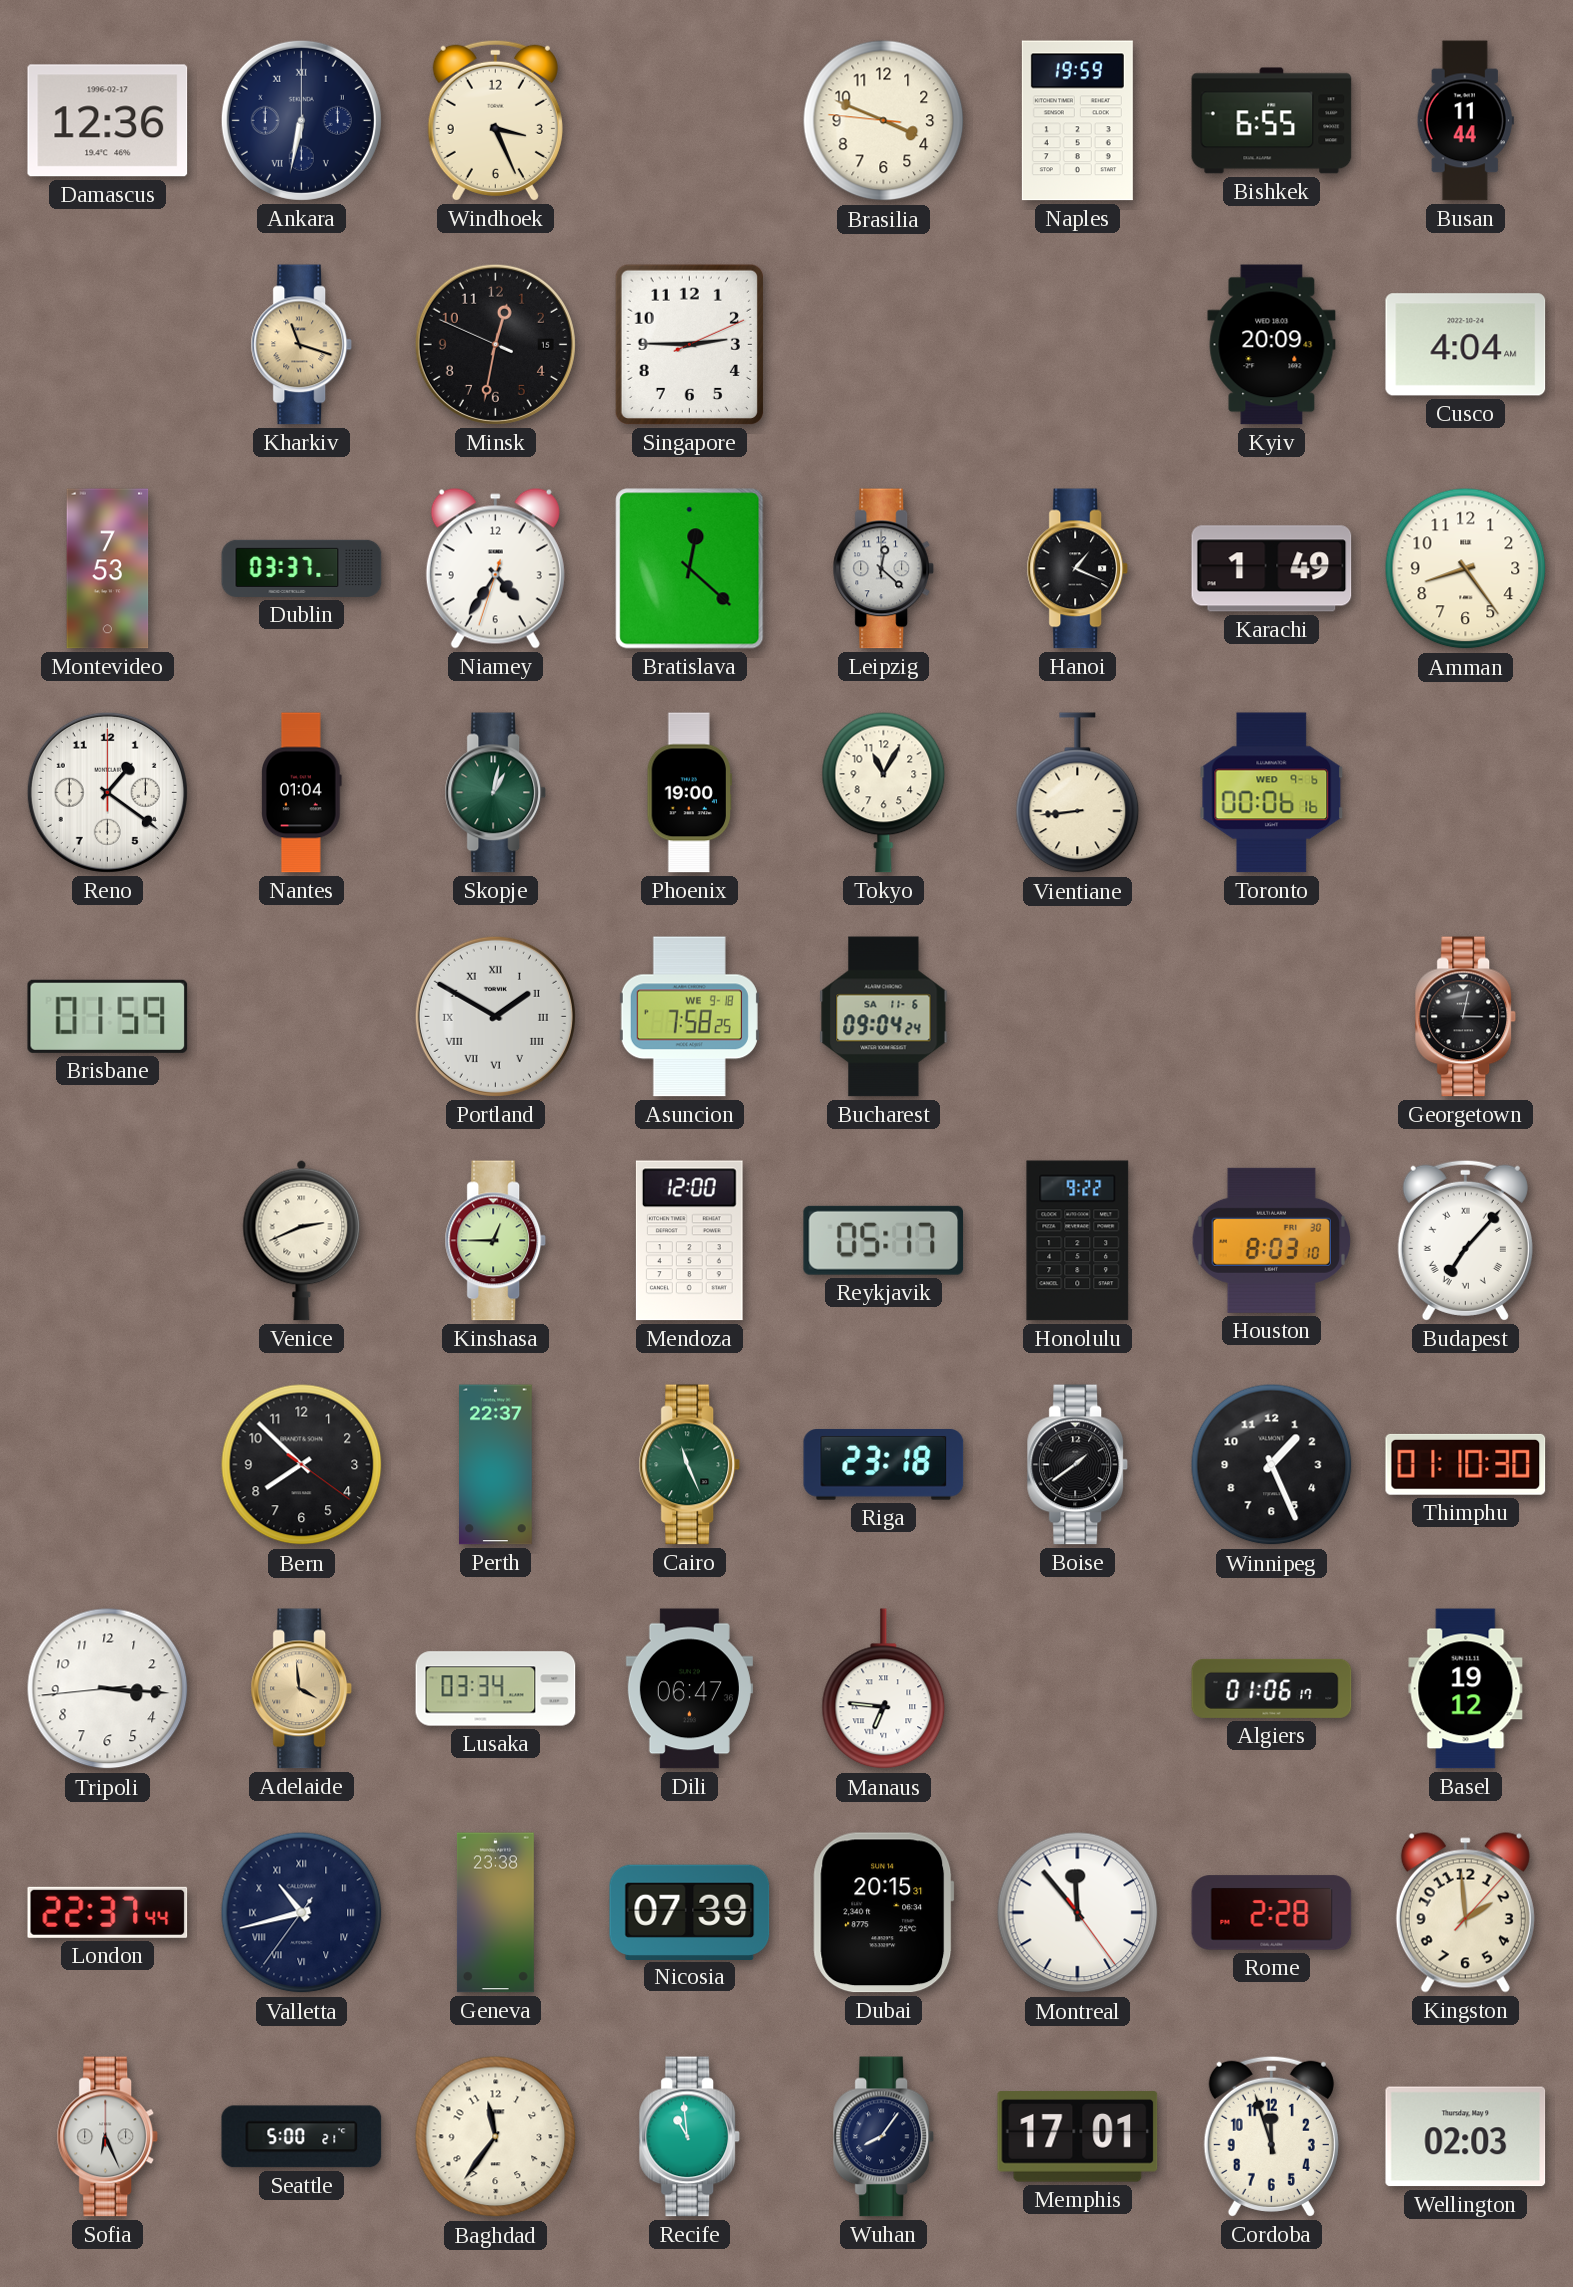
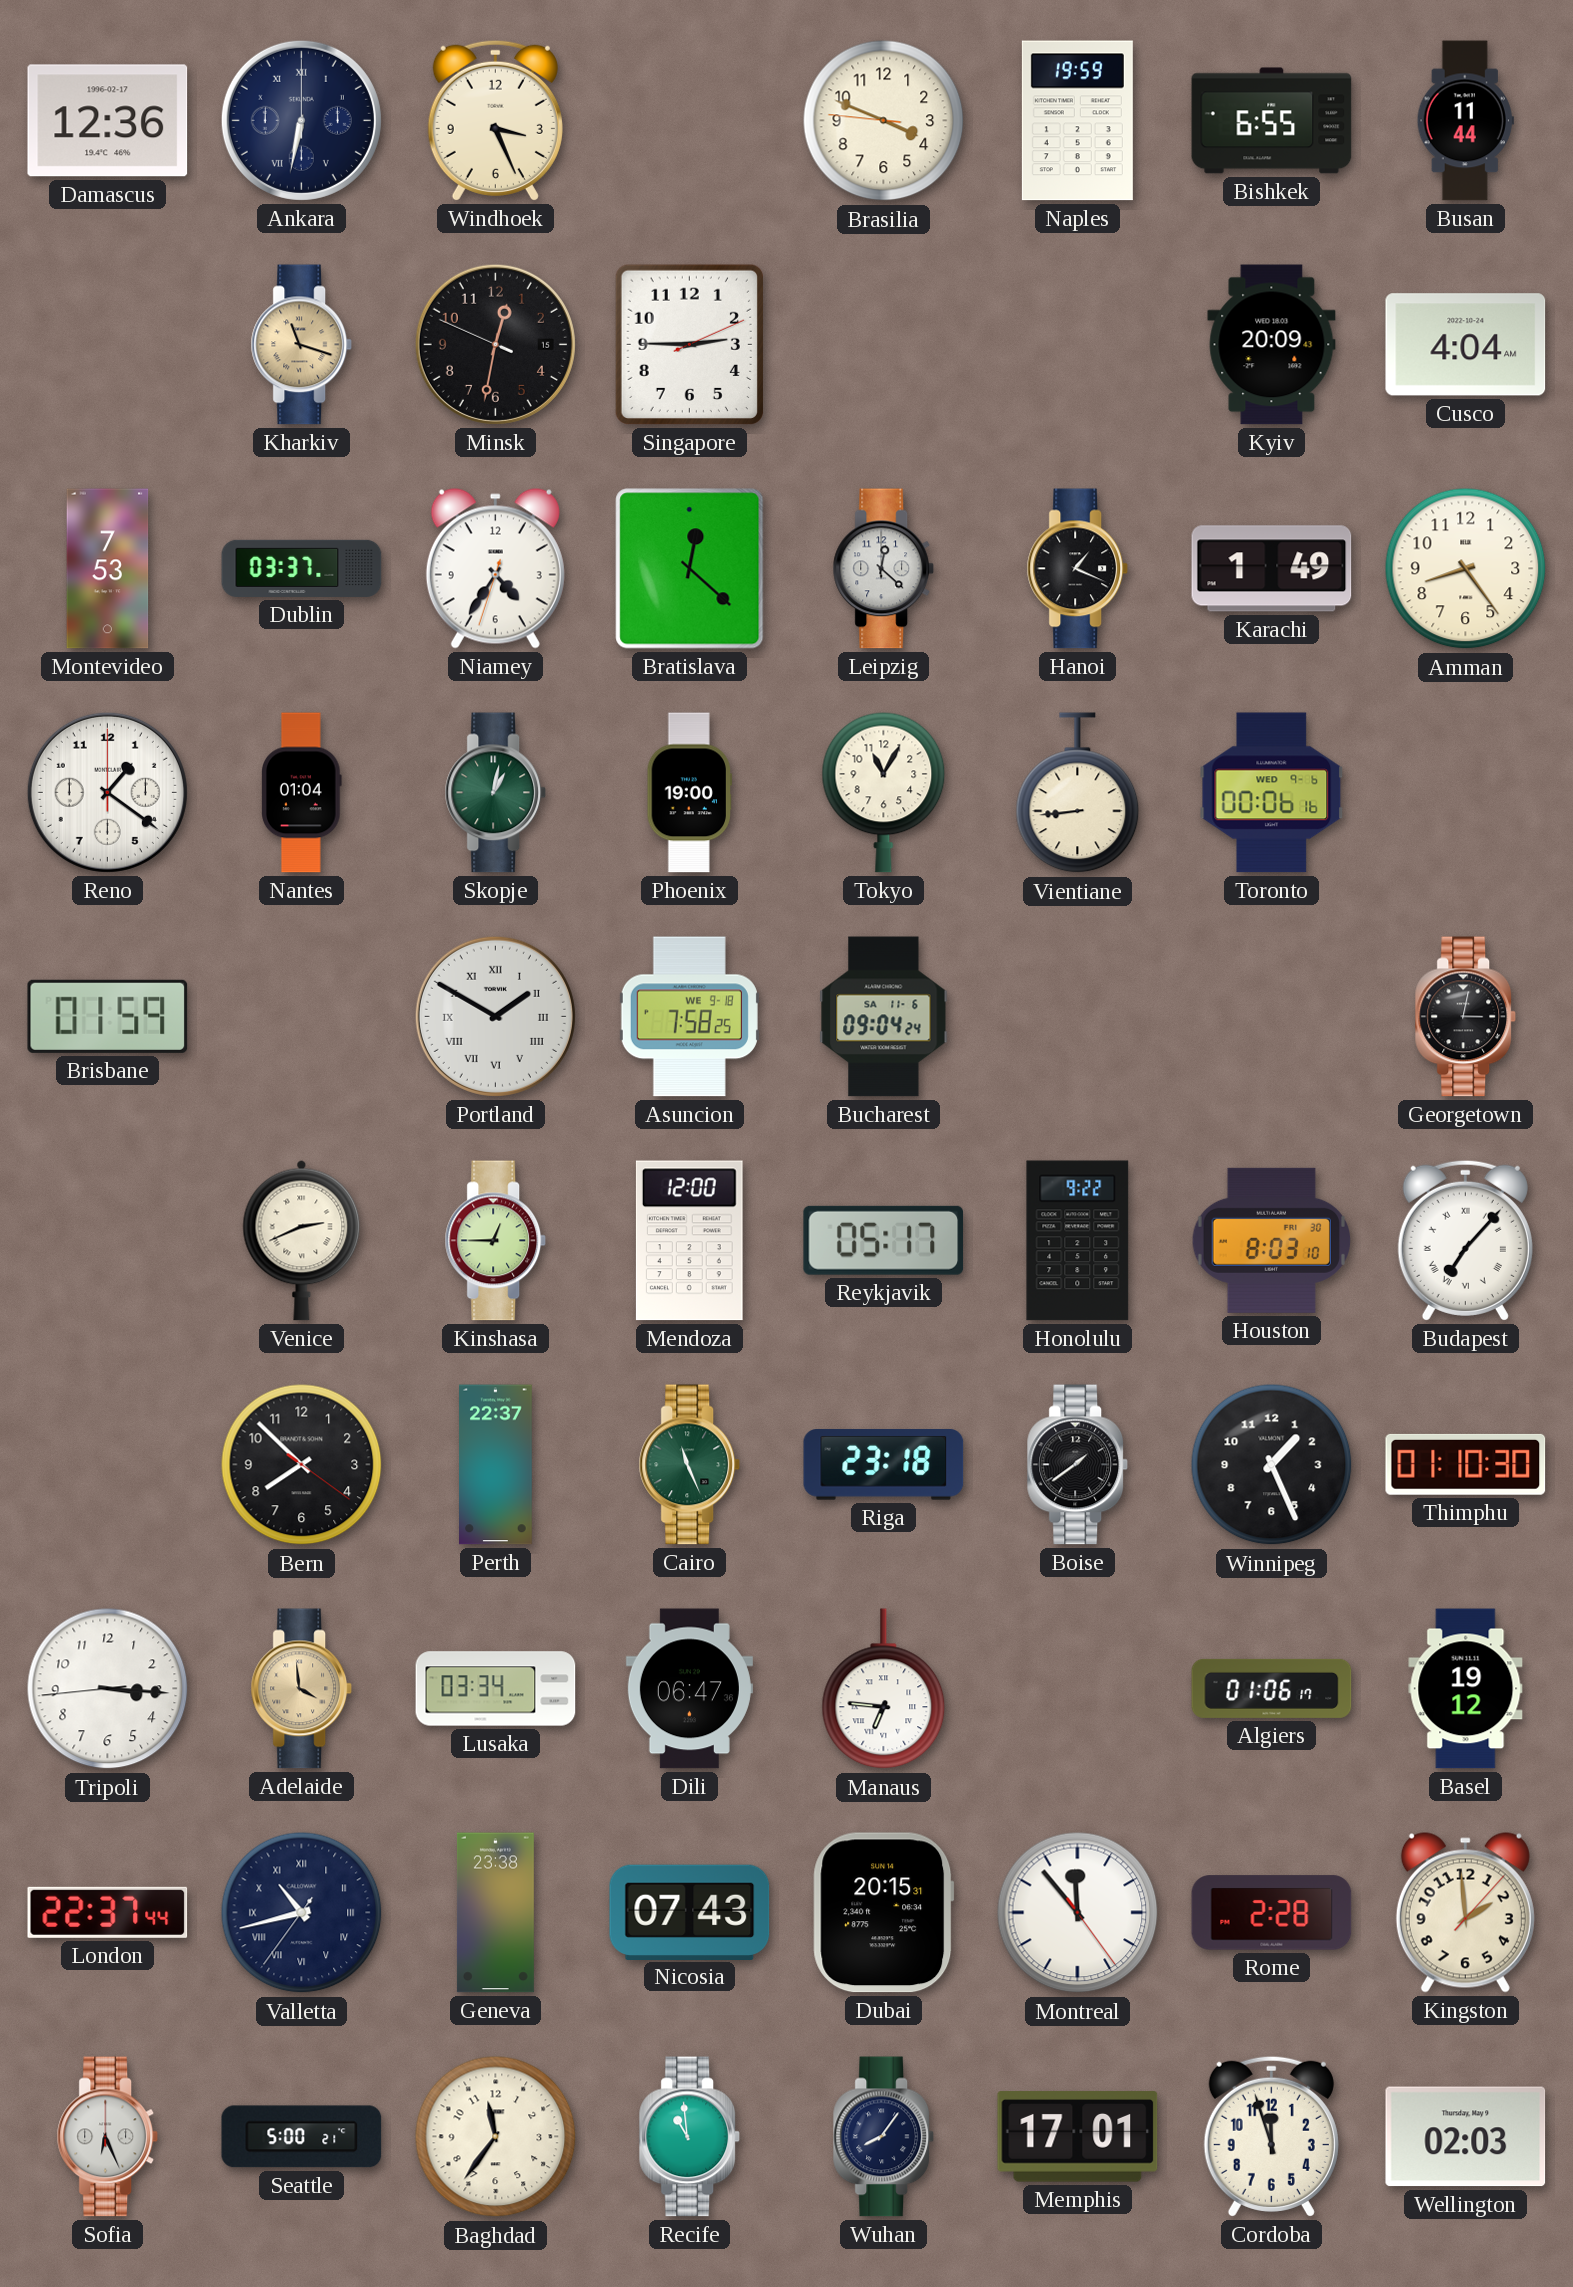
Nicosia: 07:39 -> 07:43 (690, 1912)
